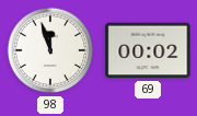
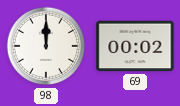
98: 11:57 -> 12:00 (46, 46)
